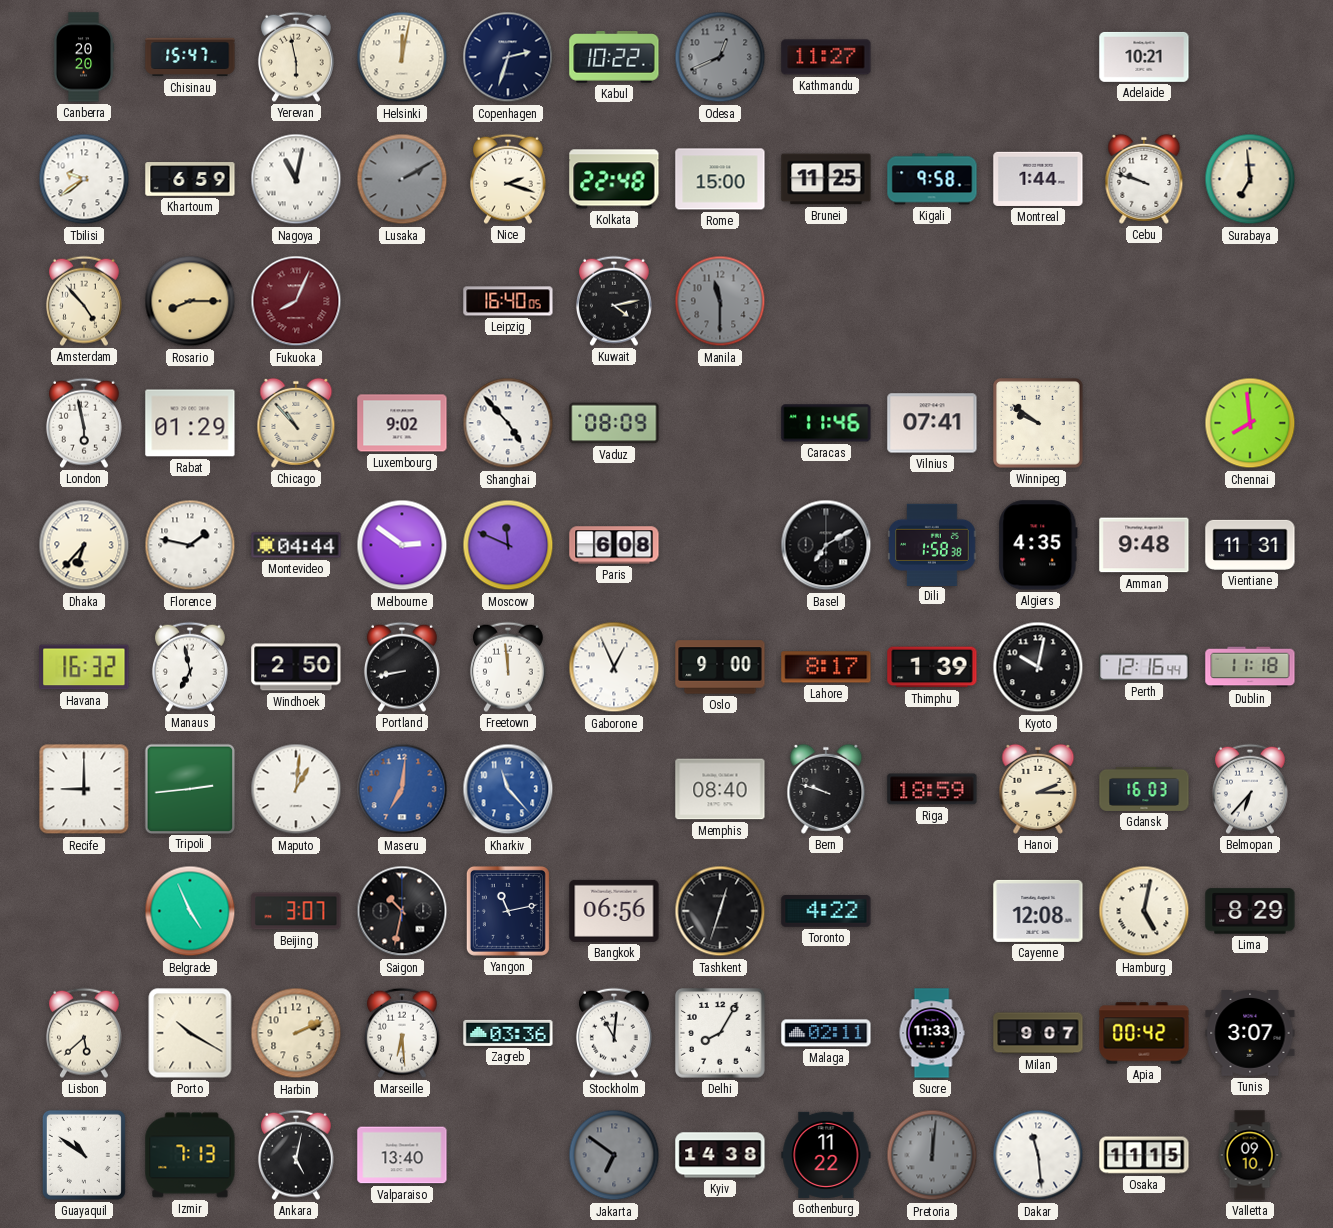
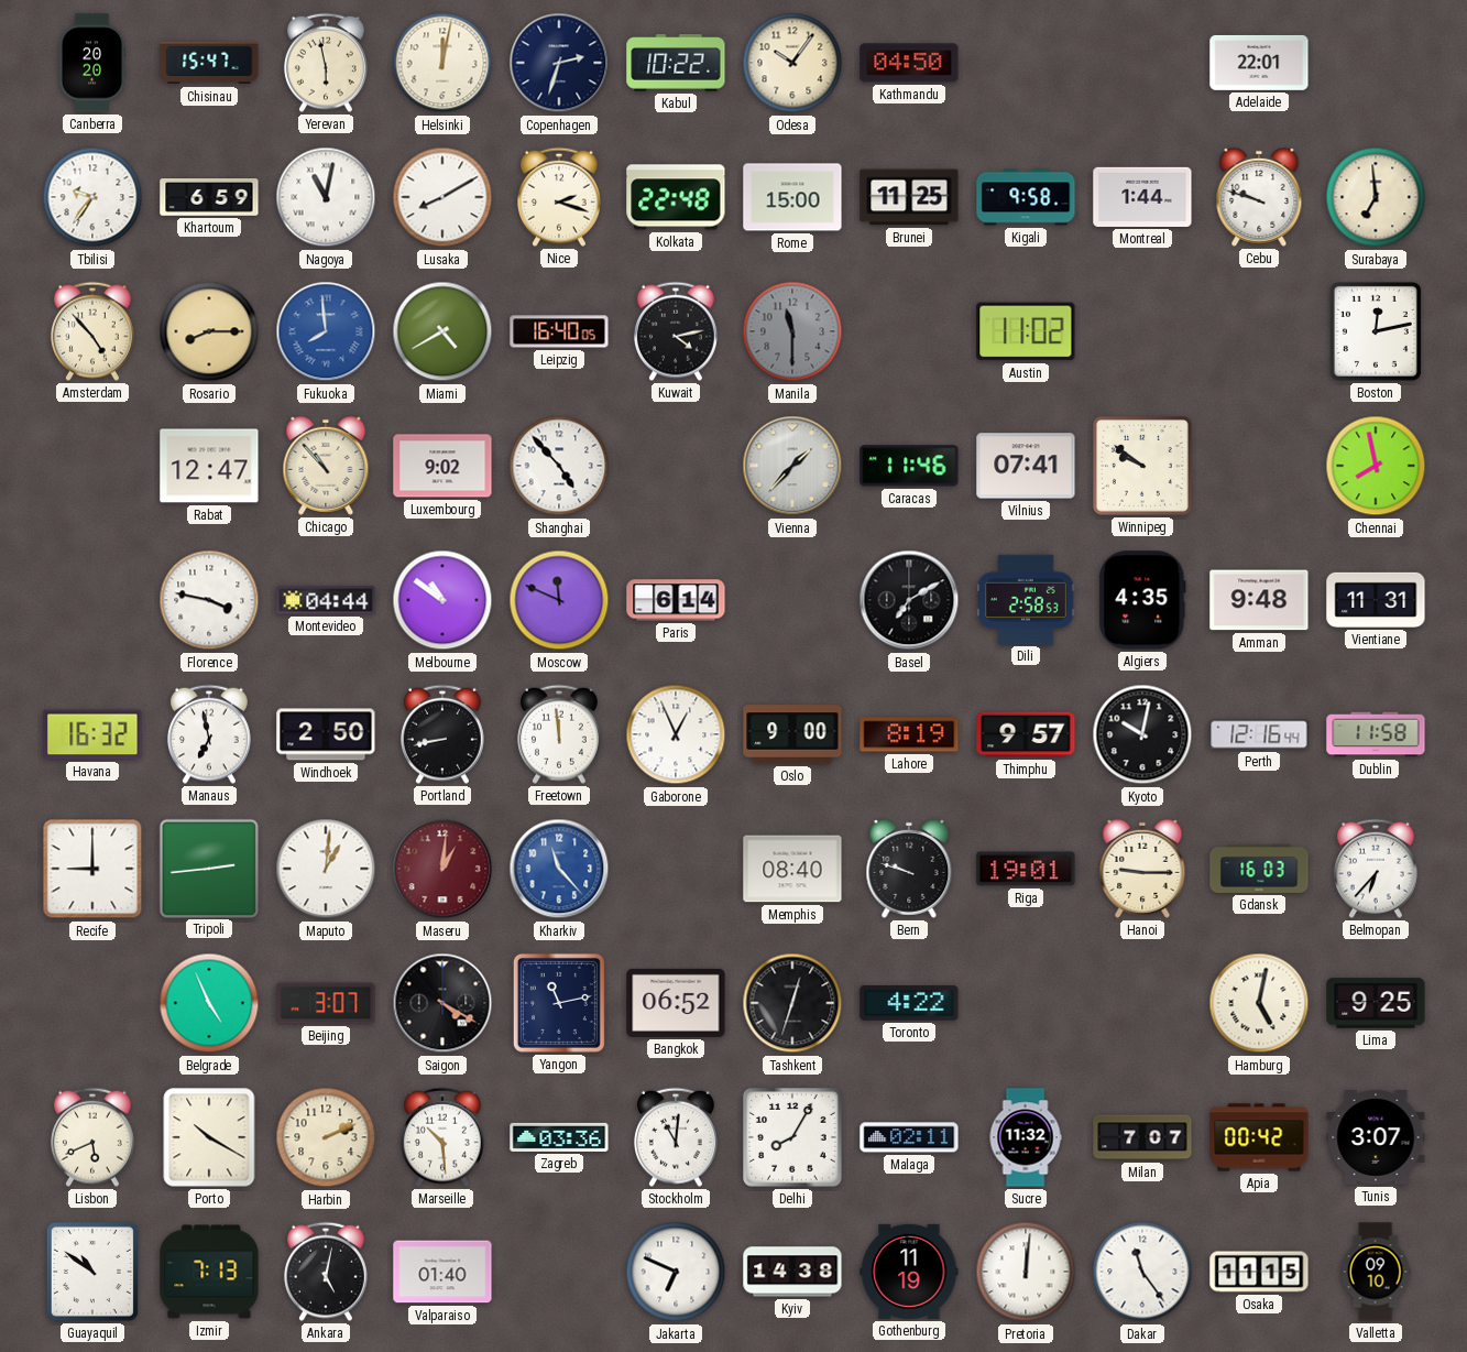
Odesa: 12:41 -> 10:06 (792, 63)
Odesa dial: grey -> cream (792, 63)
Kathmandu: 11:27 -> 04:50 (909, 63)
Adelaide: 10:21 -> 22:01 (1259, 63)
Tbilisi: 9:39 -> 9:36 (92, 197)
Lusaka: 2:10 -> 8:10 (442, 197)
Lusaka dial: grey -> white (442, 197)
Fukuoka: 8:04 -> 7:59 (326, 331)
Fukuoka dial: burgundy -> blue (326, 331)
Miami: none -> 4:40 (442, 331)
Austin: none -> 11:02 (1026, 331)
Boston: none -> 12:13 (1376, 331)
London: 5:58 -> none (84, 423)
Rabat: 01:29 -> 12:47 (209, 466)
Vaduz: 08:09 -> none (614, 423)
Vienna: none -> 1:37 (792, 466)
Chennai: 7:59 -> 7:58 (1376, 466)
Dhaka: 6:37 -> none (84, 545)
Florence: 1:47 -> 3:47 (209, 600)
Melbourne: 2:51 -> 10:51 (442, 600)
Paris: 6:08 -> 6:14 (676, 600)
Dili: 1:58 -> 2:58 (1026, 599)
Lahore: 8:17 -> 8:19 (909, 734)
Thimphu: 1:39 -> 9:57 (1026, 734)
Dublin: 11:18 -> 11:58 (1376, 734)
Maseru: 7:01 -> 1:01 (442, 869)
Maseru dial: blue -> burgundy (442, 869)
Riga: 18:59 -> 19:01 (1026, 869)
Hanoi: 2:15 -> 9:15 (1142, 869)
Saigon: 10:32 -> 4:20 (442, 1003)
Bangkok: 06:56 -> 06:52 (676, 1003)
Cayenne: 12:08 -> none (1038, 911)
Lima: 8:29 -> 9:25 (1376, 1003)
Lisbon: 5:38 -> 5:41 (92, 1137)
Marseille: 6:29 -> 10:29 (442, 1137)
Sucre: 11:33 -> 11:32 (1026, 1137)
Milan: 9:07 -> 7:07 (1142, 1137)
Valparaiso: 13:40 -> 01:40 (442, 1272)
Jakarta: 6:51 -> 6:49 (676, 1272)
Jakarta dial: grey -> white (676, 1272)
Gothenburg: 11:22 -> 11:19 (909, 1272)
Pretoria dial: grey -> white (1026, 1272)
Dakar: 11:29 -> 11:24 (1142, 1272)
